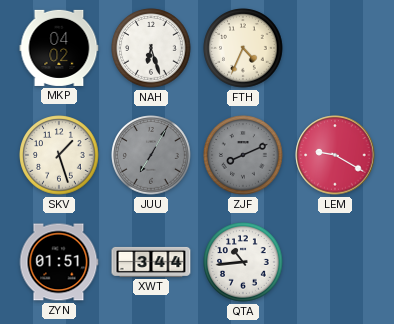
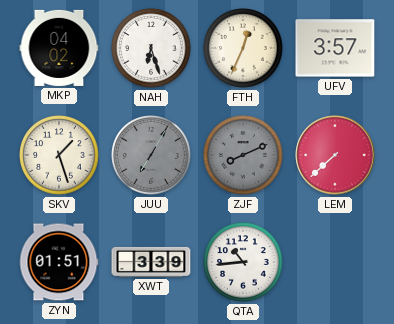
FTH: 4:34 -> 12:34 (243, 48)
UFV: none -> 3:57 (335, 48)
LEM: 9:20 -> 7:38 (335, 155)
XWT: 3:44 -> 3:39 (151, 262)
